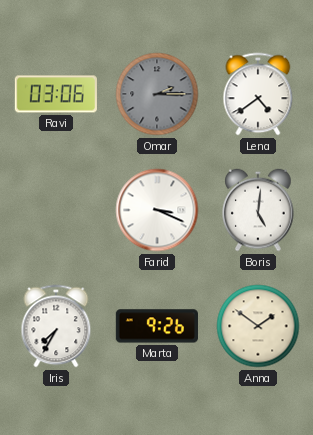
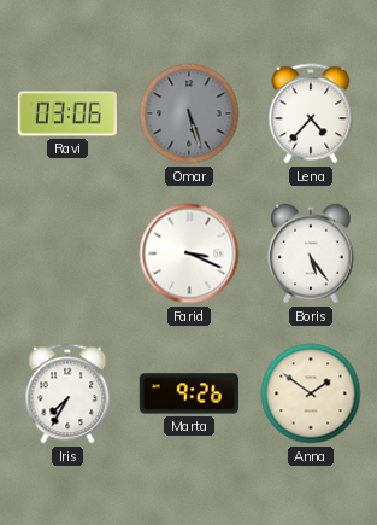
Omar: 2:15 -> 5:27 (189, 113)
Lena: 4:39 -> 4:37 (311, 113)
Boris: 5:01 -> 5:24 (311, 253)
